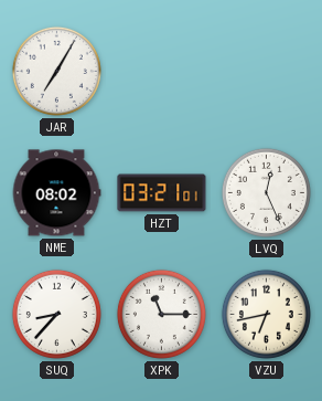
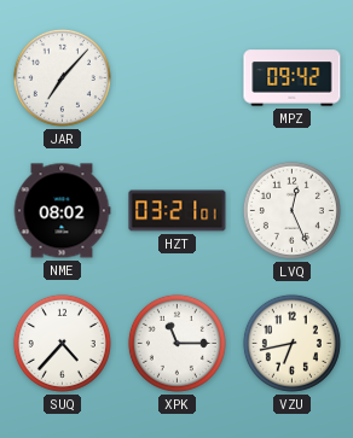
JAR: 7:05 -> 7:07 (62, 77)
MPZ: none -> 09:42 (293, 78)
SUQ: 8:37 -> 4:37 (62, 343)
